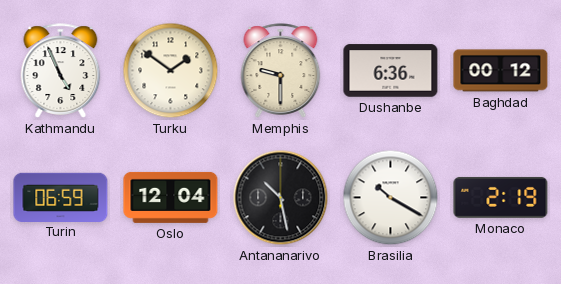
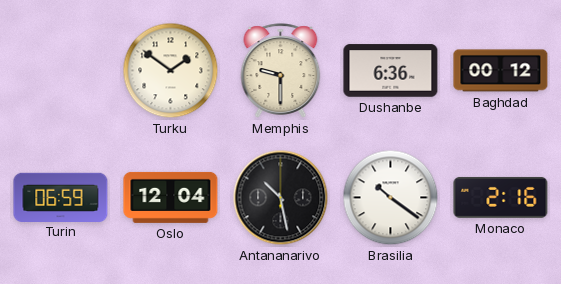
Kathmandu: 4:56 -> none (61, 71)
Brasilia: 10:20 -> 10:21 (391, 198)
Monaco: 2:19 -> 2:16 (501, 197)
